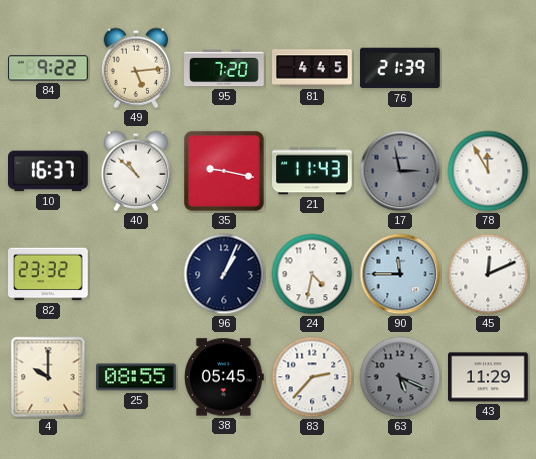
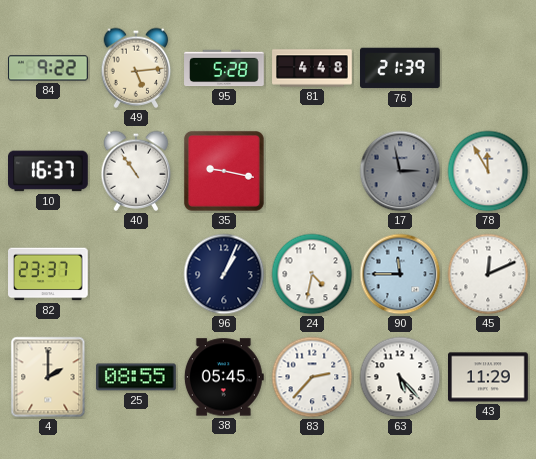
95: 7:20 -> 5:28 (224, 68)
81: 4:45 -> 4:48 (312, 68)
40: 10:52 -> 10:54 (136, 171)
21: 11:43 -> none (313, 171)
82: 23:32 -> 23:37 (49, 274)
4: 10:00 -> 2:00 (48, 377)
63: 5:19 -> 5:23 (400, 377)
63 dial: grey -> white (400, 377)
